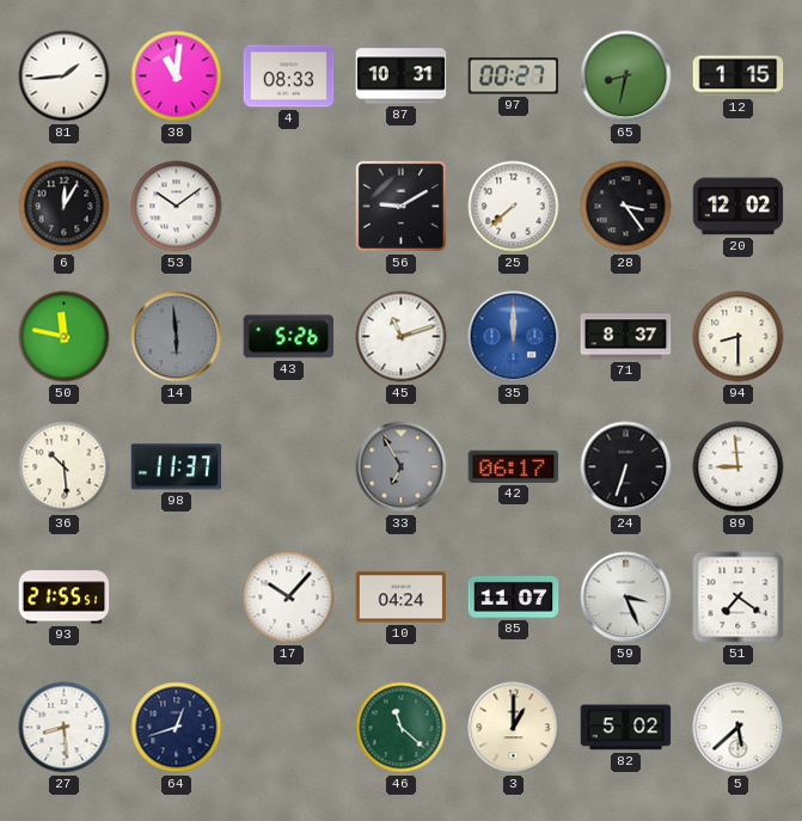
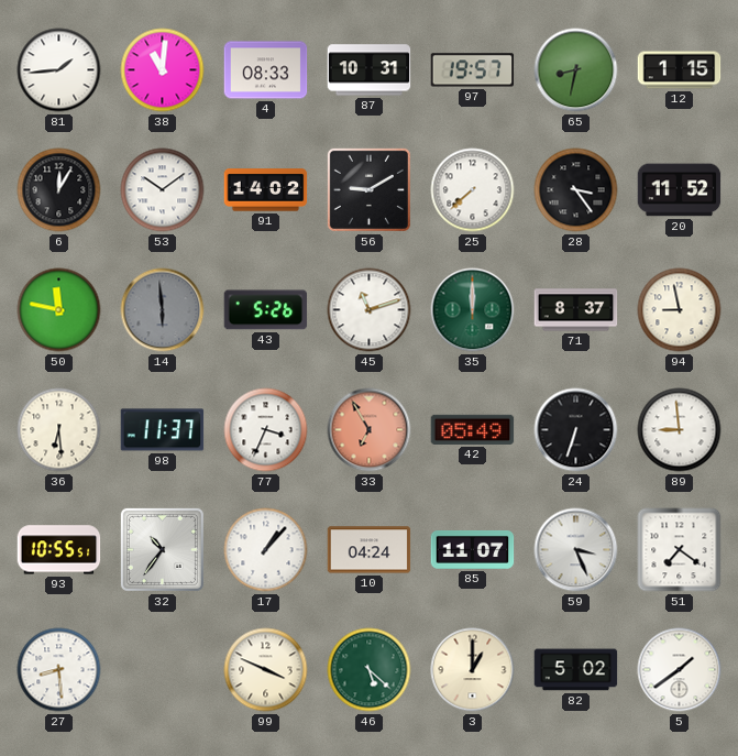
97: 00:27 -> 19:57 (473, 70)
91: none -> 14:02 (266, 190)
20: 12:02 -> 11:52 (680, 190)
35 dial: blue -> green (473, 310)
94: 8:30 -> 8:58 (680, 310)
36: 10:29 -> 6:29 (59, 430)
77: none -> 3:34 (266, 430)
33 dial: grey -> salmon (370, 430)
42: 06:17 -> 05:49 (473, 429)
93: 21:55 -> 10:55 (59, 550)
32: none -> 10:36 (162, 549)
17: 10:07 -> 1:07 (266, 550)
64: 12:42 -> none (177, 728)
99: none -> 3:49 (266, 670)
46: 11:22 -> 5:22 (370, 670)
5: 5:38 -> 1:39 (680, 670)
